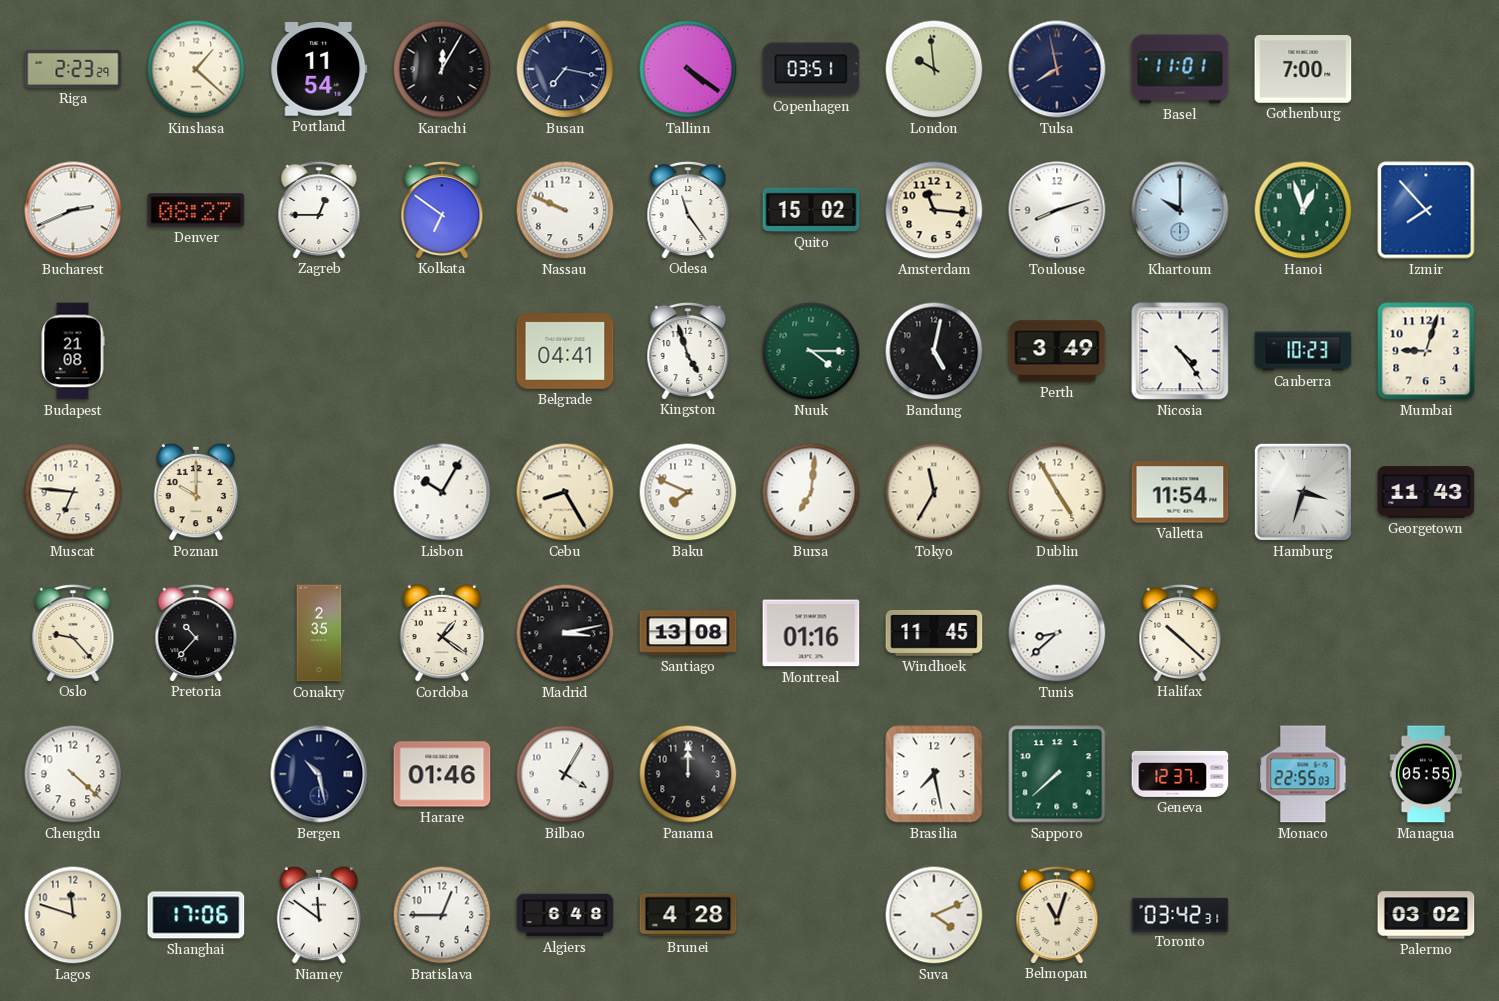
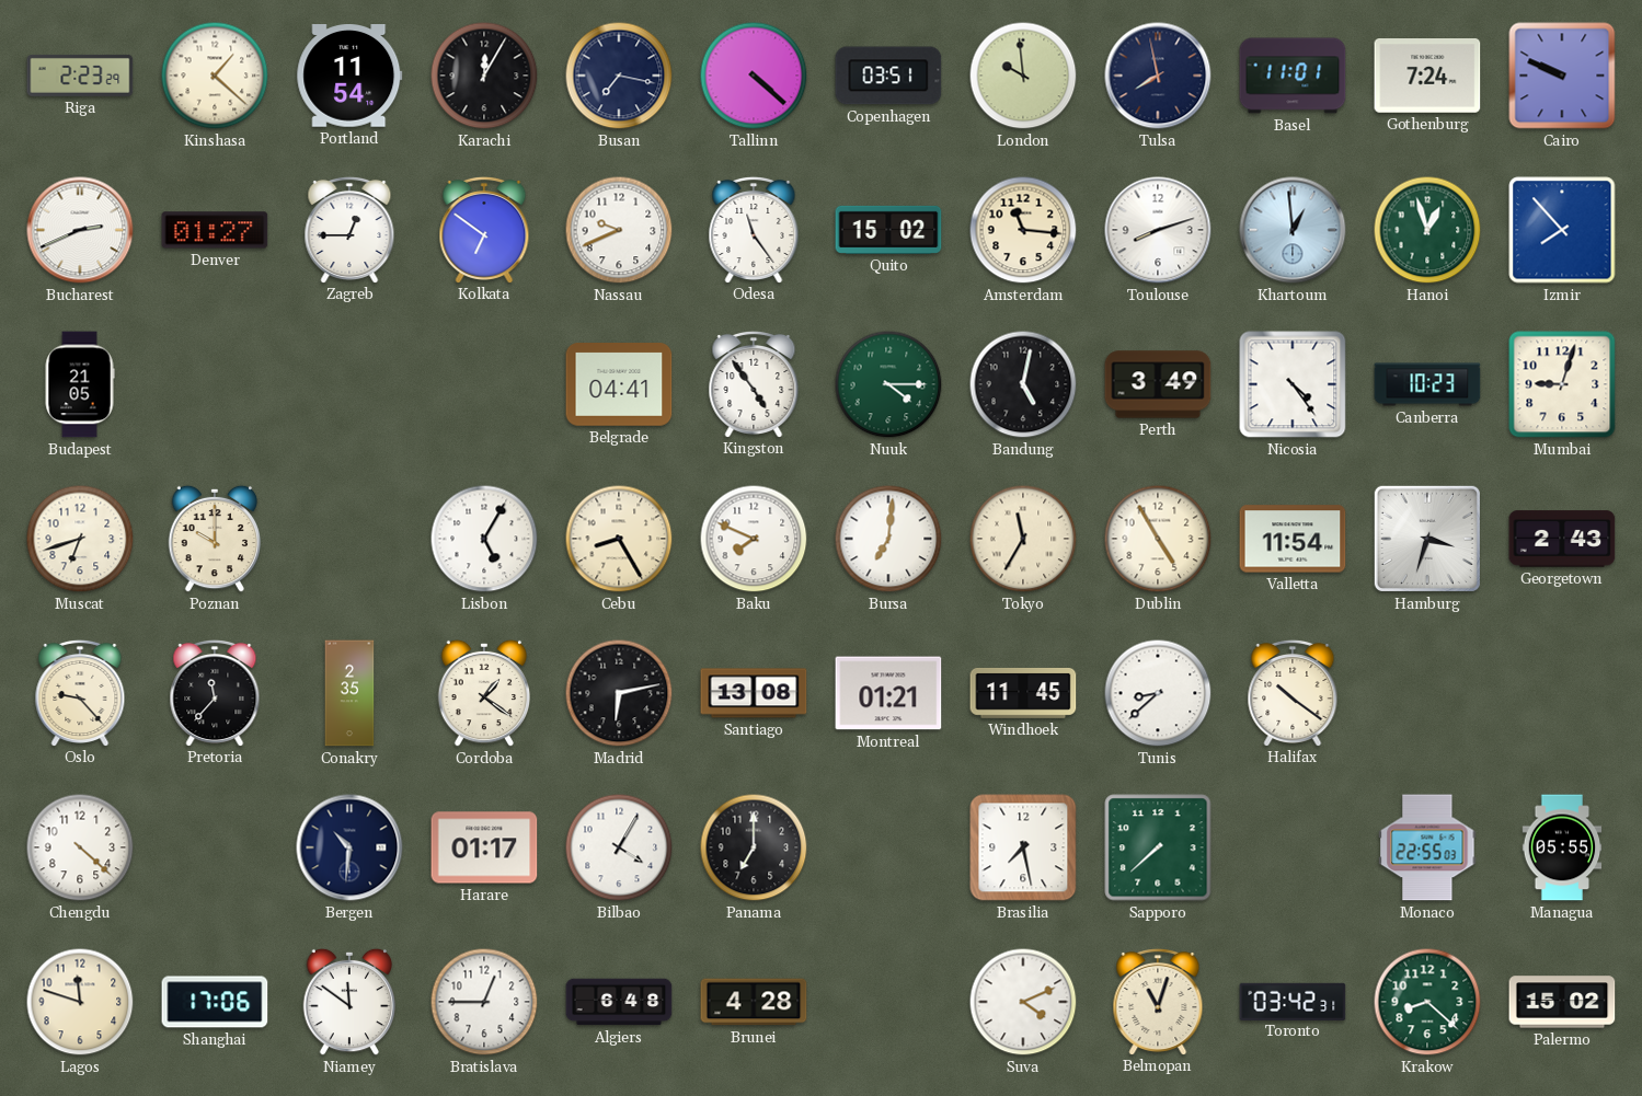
Tallinn: 4:21 -> 4:22 (754, 76)
Gothenburg: 7:00 -> 7:24 (1427, 76)
Cairo: none -> 9:49 (1562, 76)
Denver: 08:27 -> 01:27 (215, 230)
Nassau: 9:49 -> 9:41 (619, 230)
Khartoum: 10:00 -> 12:59 (1293, 230)
Budapest: 21:08 -> 21:05 (80, 384)
Kingston: 4:57 -> 4:54 (754, 383)
Muscat: 6:46 -> 6:42 (80, 539)
Lisbon: 10:05 -> 5:05 (484, 539)
Georgetown: 11:43 -> 2:43 (1562, 539)
Pretoria: 10:37 -> 11:37 (215, 692)
Madrid: 3:13 -> 6:13 (619, 693)
Montreal: 01:16 -> 01:21 (888, 693)
Halifax: 10:22 -> 10:21 (1293, 692)
Bergen: 10:28 -> 10:31 (349, 847)
Harare: 01:46 -> 01:17 (484, 847)
Panama: 12:00 -> 7:00 (754, 847)
Geneva: 12:37 -> none (1180, 774)
Krakow: none -> 8:22 (1427, 1002)
Palermo: 03:02 -> 15:02 (1562, 1002)
